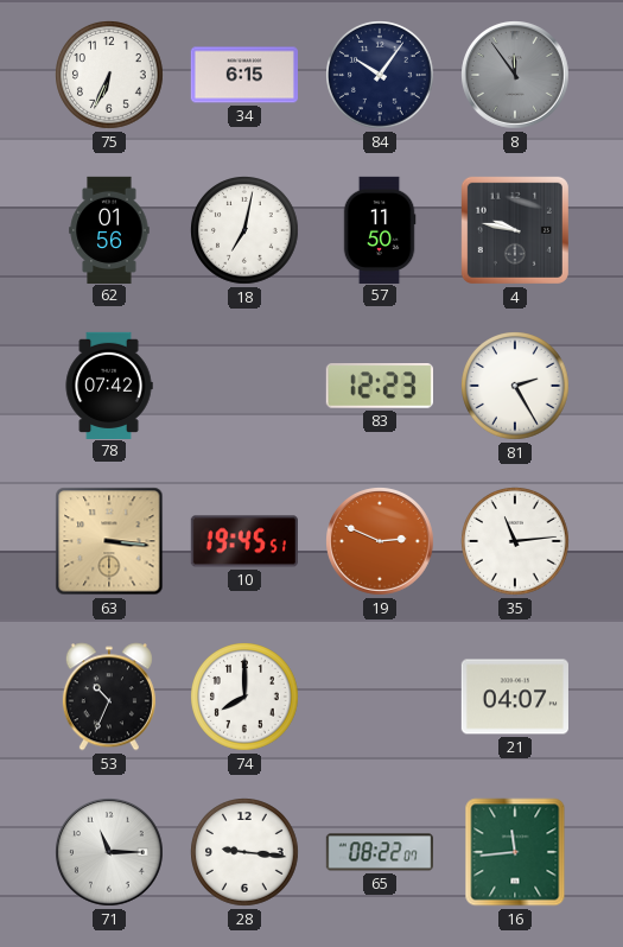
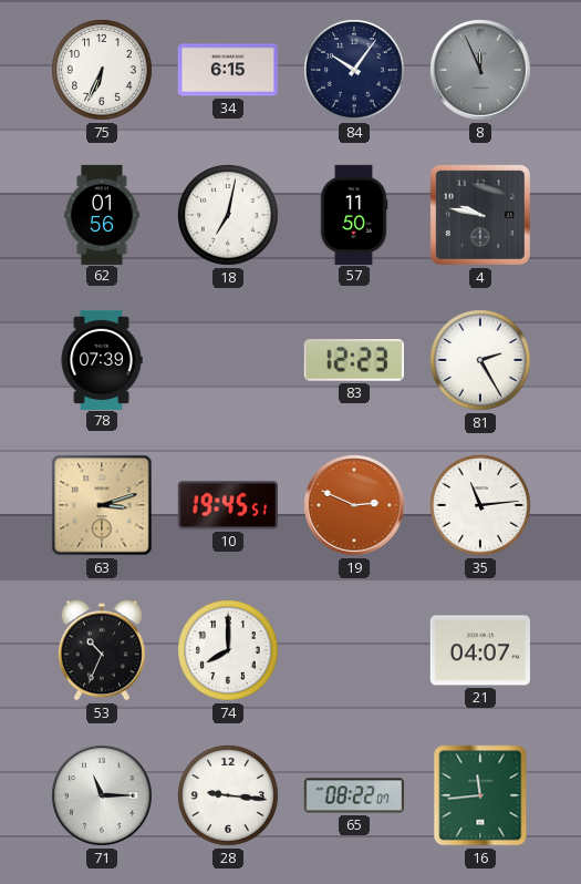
8: 11:54 -> 11:56 (481, 71)
78: 07:42 -> 07:39 (102, 359)
63: 3:16 -> 3:12 (102, 505)
